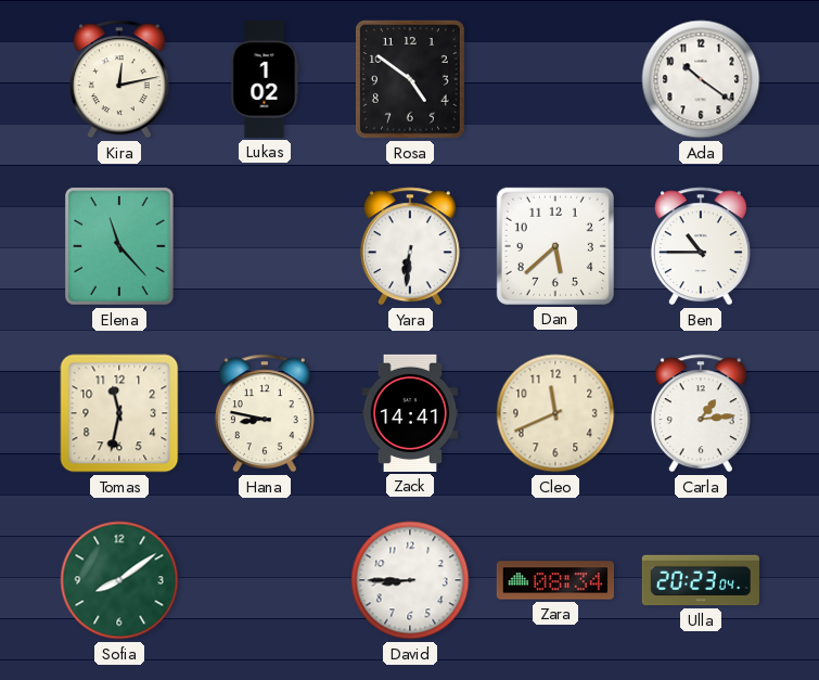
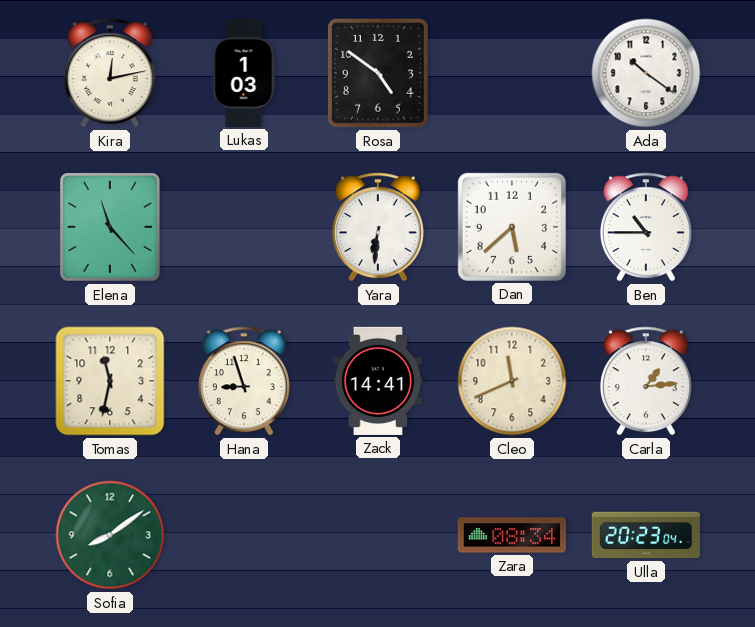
Lukas: 1:02 -> 1:03 (244, 73)
Hana: 8:47 -> 8:57 (244, 381)
David: 8:45 -> none (410, 580)
